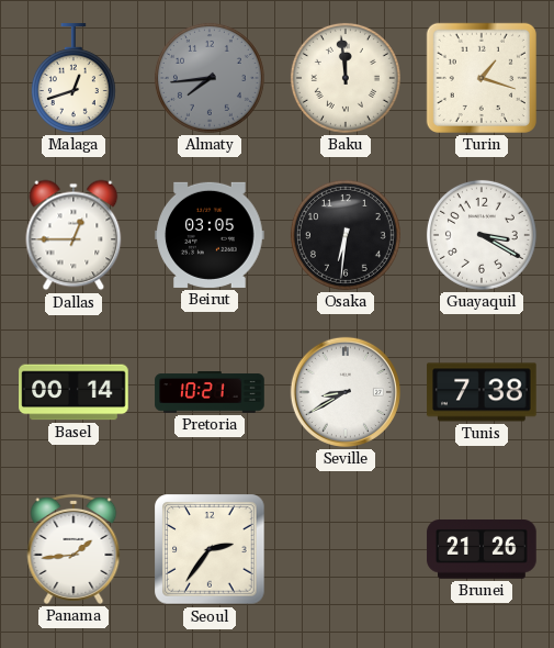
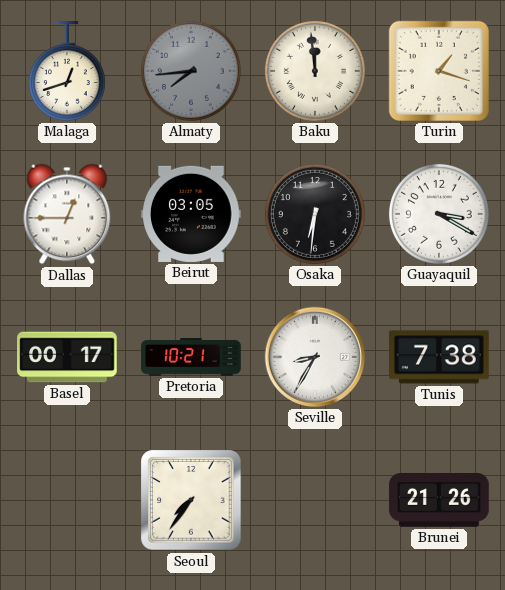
Basel: 00:14 -> 00:17 (67, 357)
Seville: 8:40 -> 8:35 (315, 357)
Panama: 1:44 -> none (74, 549)
Seoul: 2:36 -> 7:36 (191, 500)
